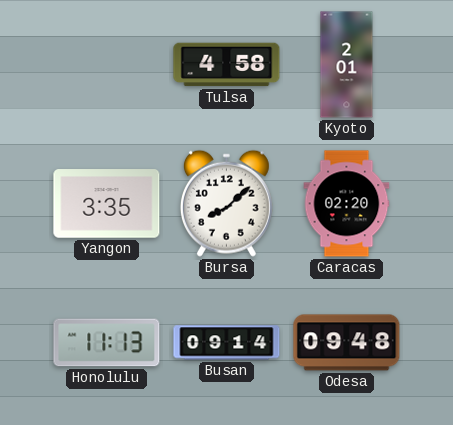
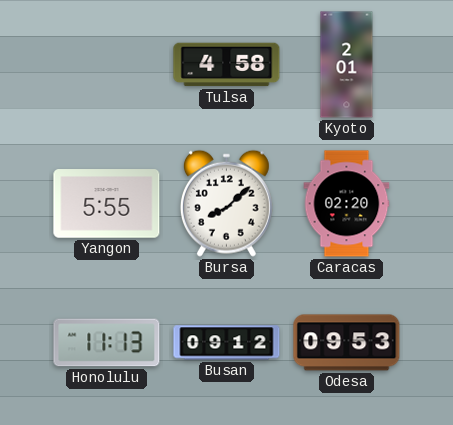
Yangon: 3:35 -> 5:55 (107, 204)
Busan: 09:14 -> 09:12 (227, 343)
Odesa: 09:48 -> 09:53 (347, 343)
